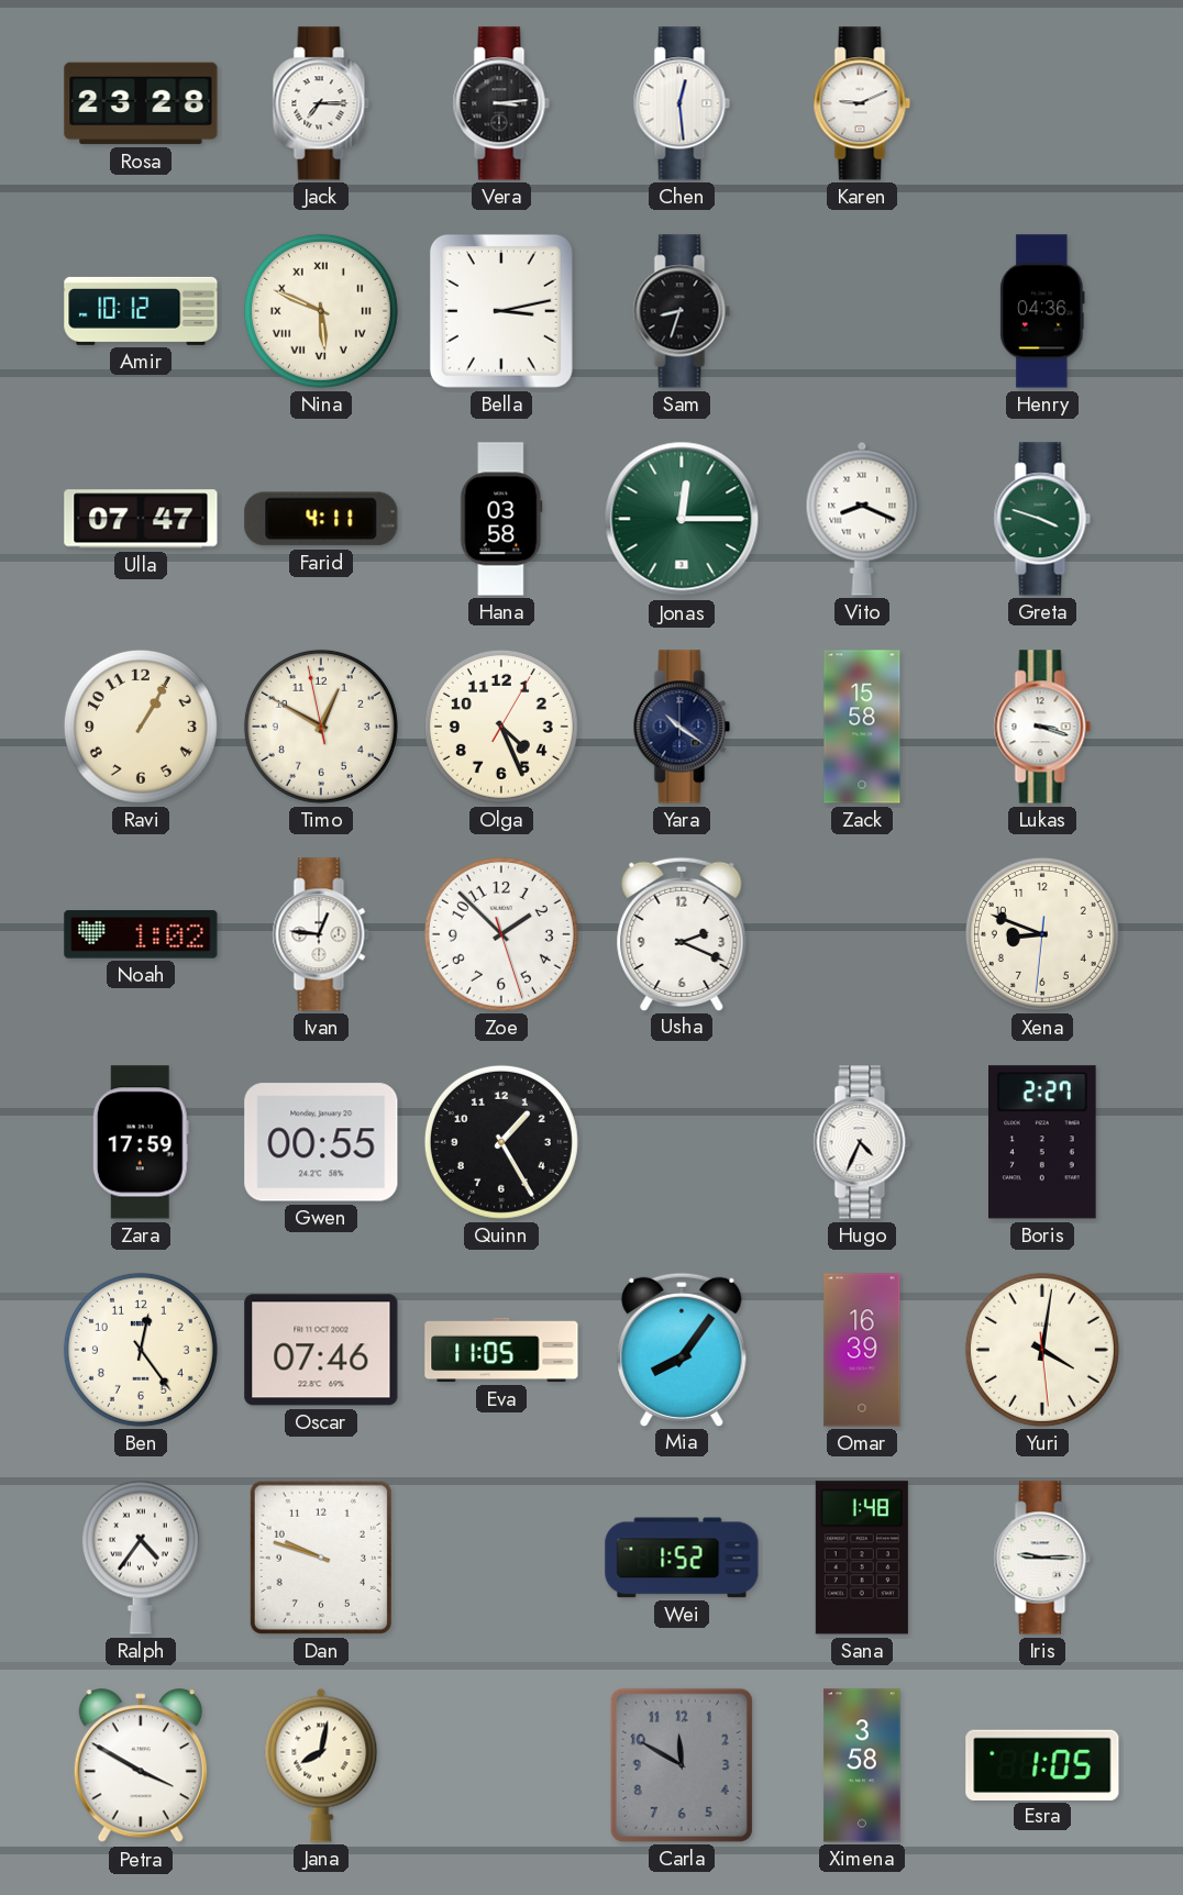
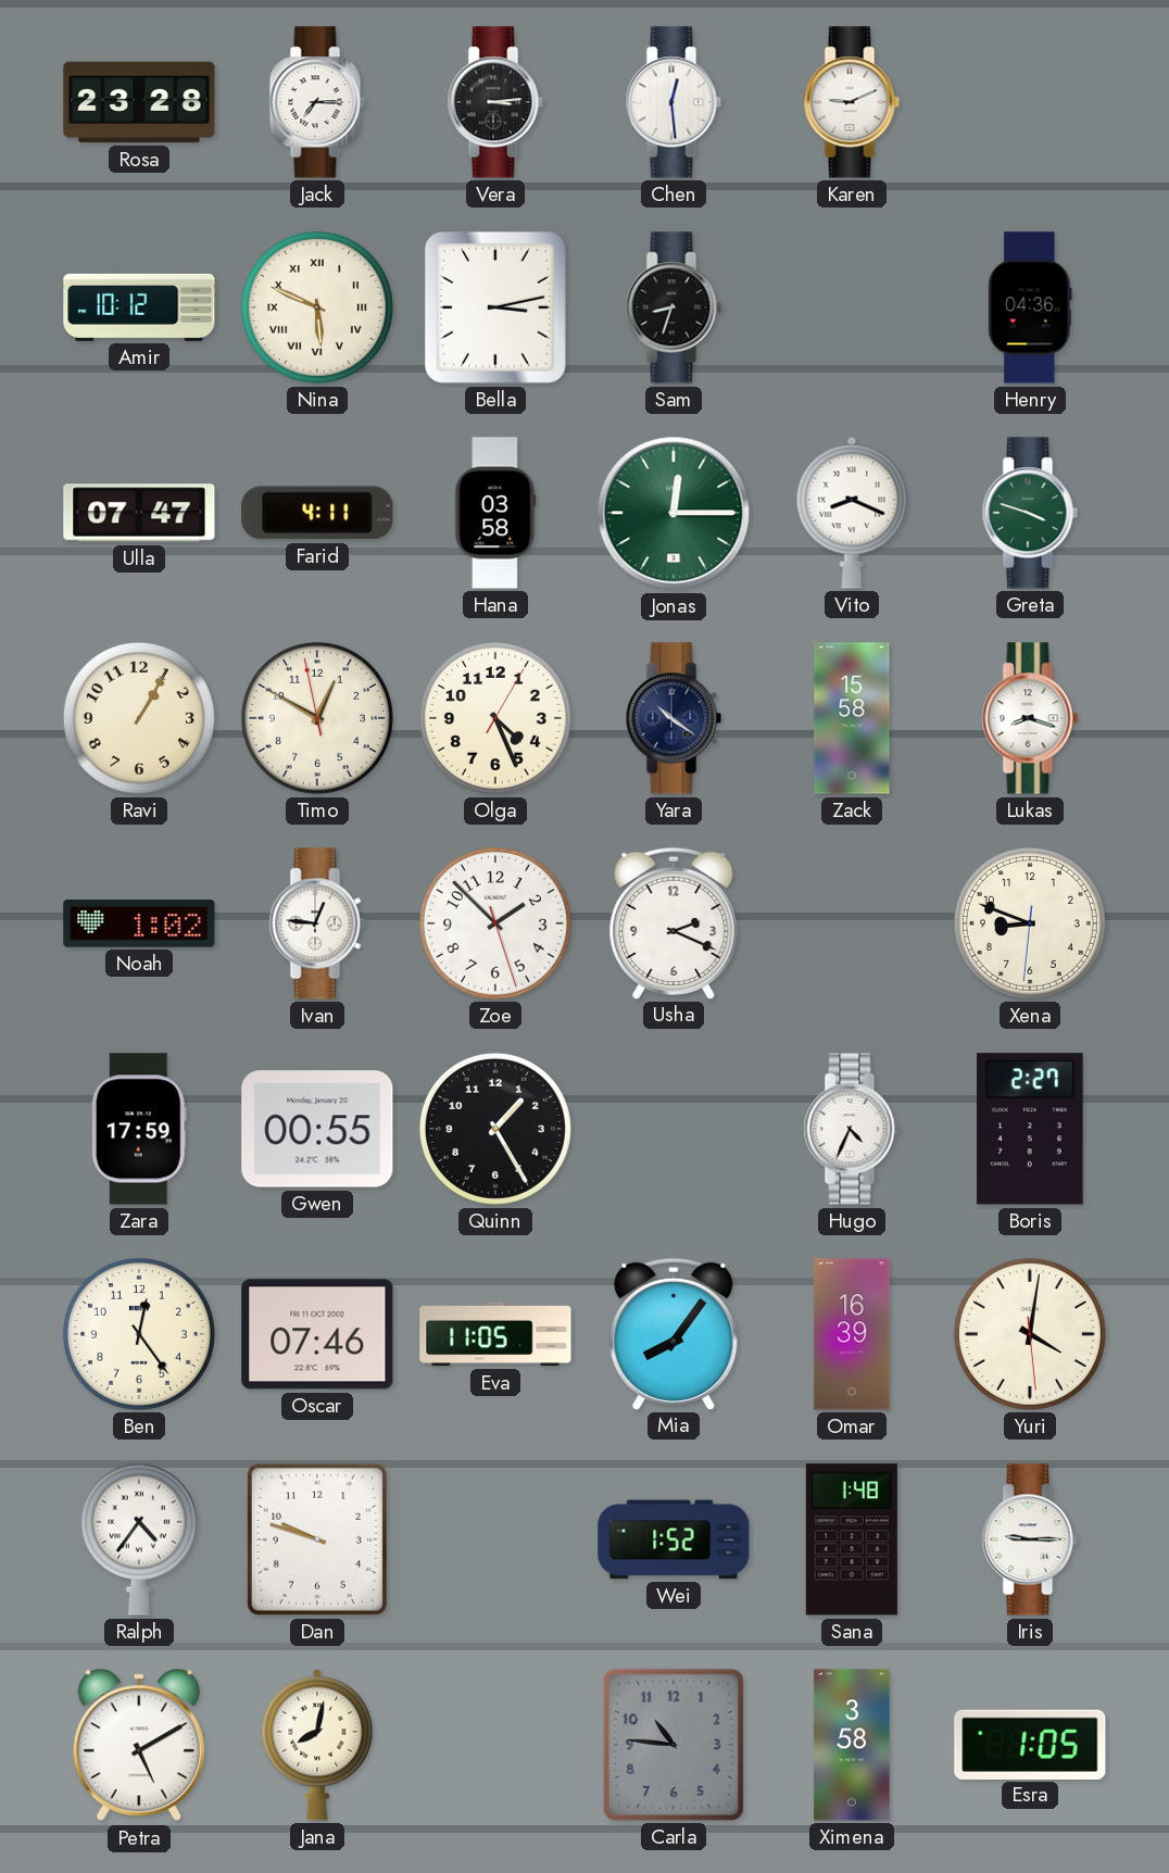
Lukas: 3:18 -> 8:18 (1030, 718)
Petra: 3:50 -> 5:10 (139, 1746)
Carla: 11:50 -> 10:46 (674, 1745)
